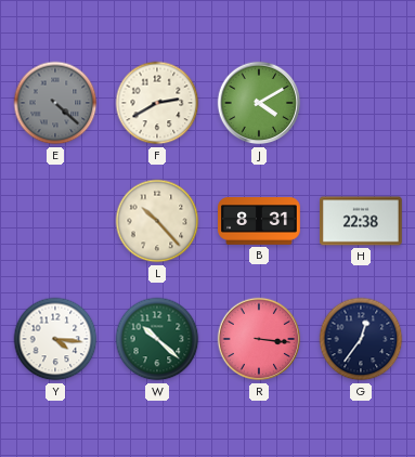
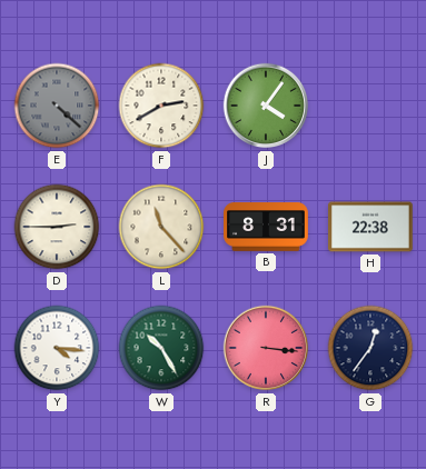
J: 4:10 -> 4:06 (266, 106)
D: none -> 2:45 (57, 227)
L: 10:23 -> 11:23 (161, 227)
W: 10:22 -> 10:25 (161, 348)
